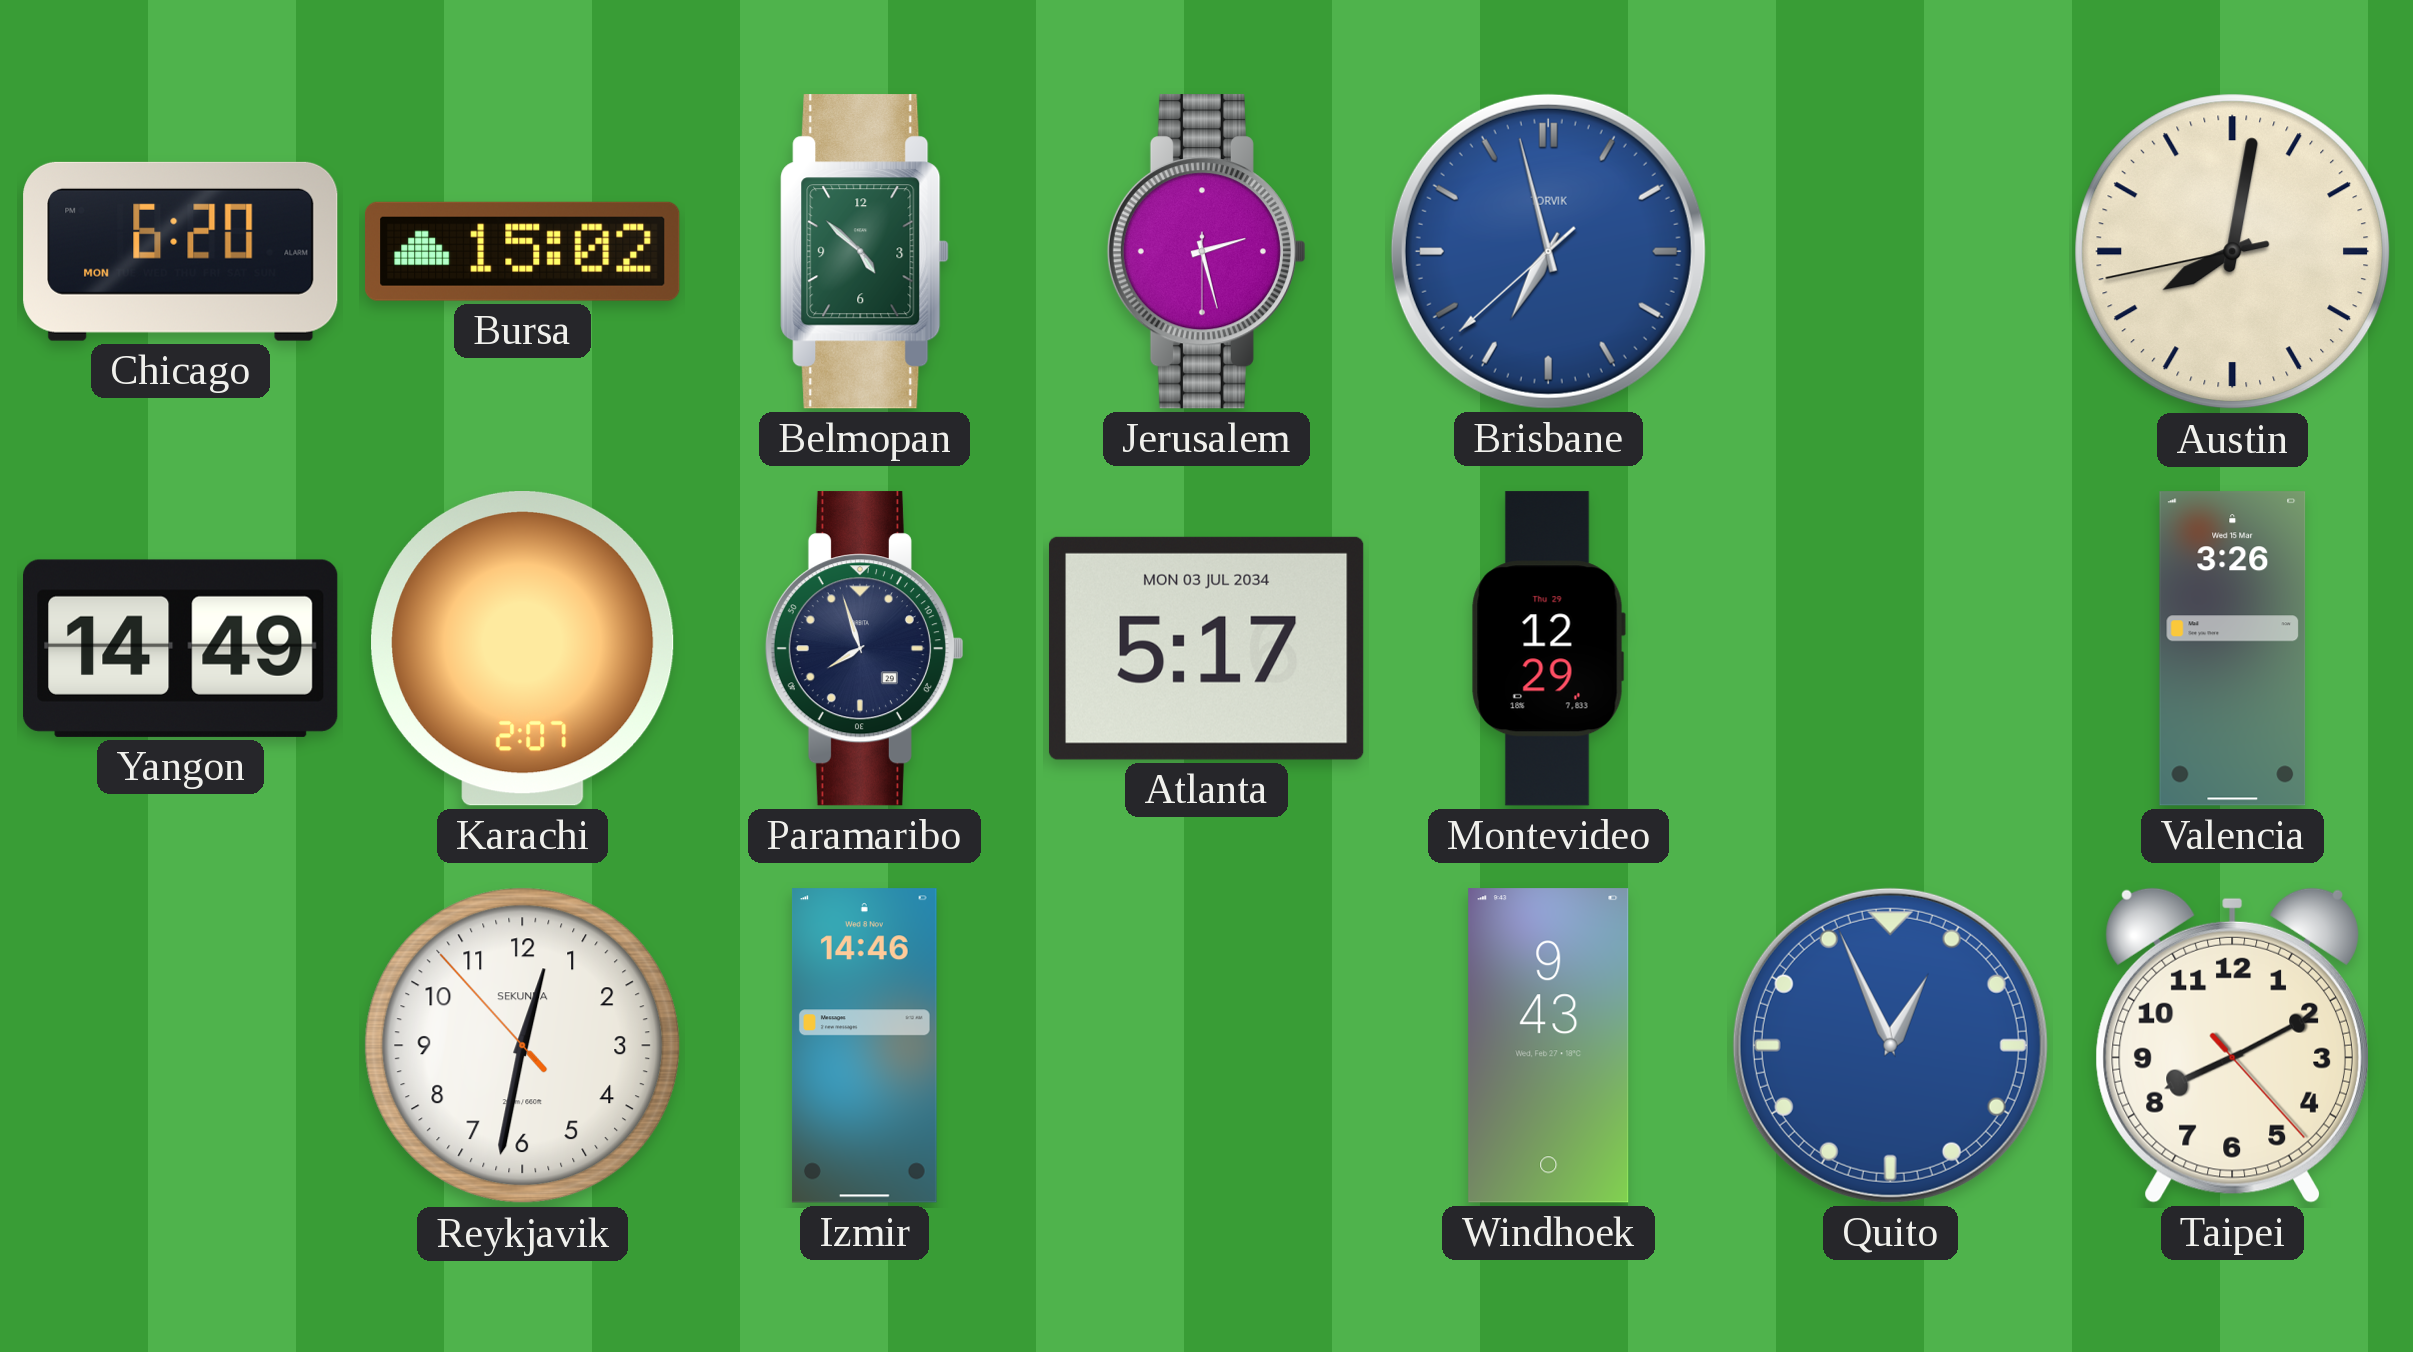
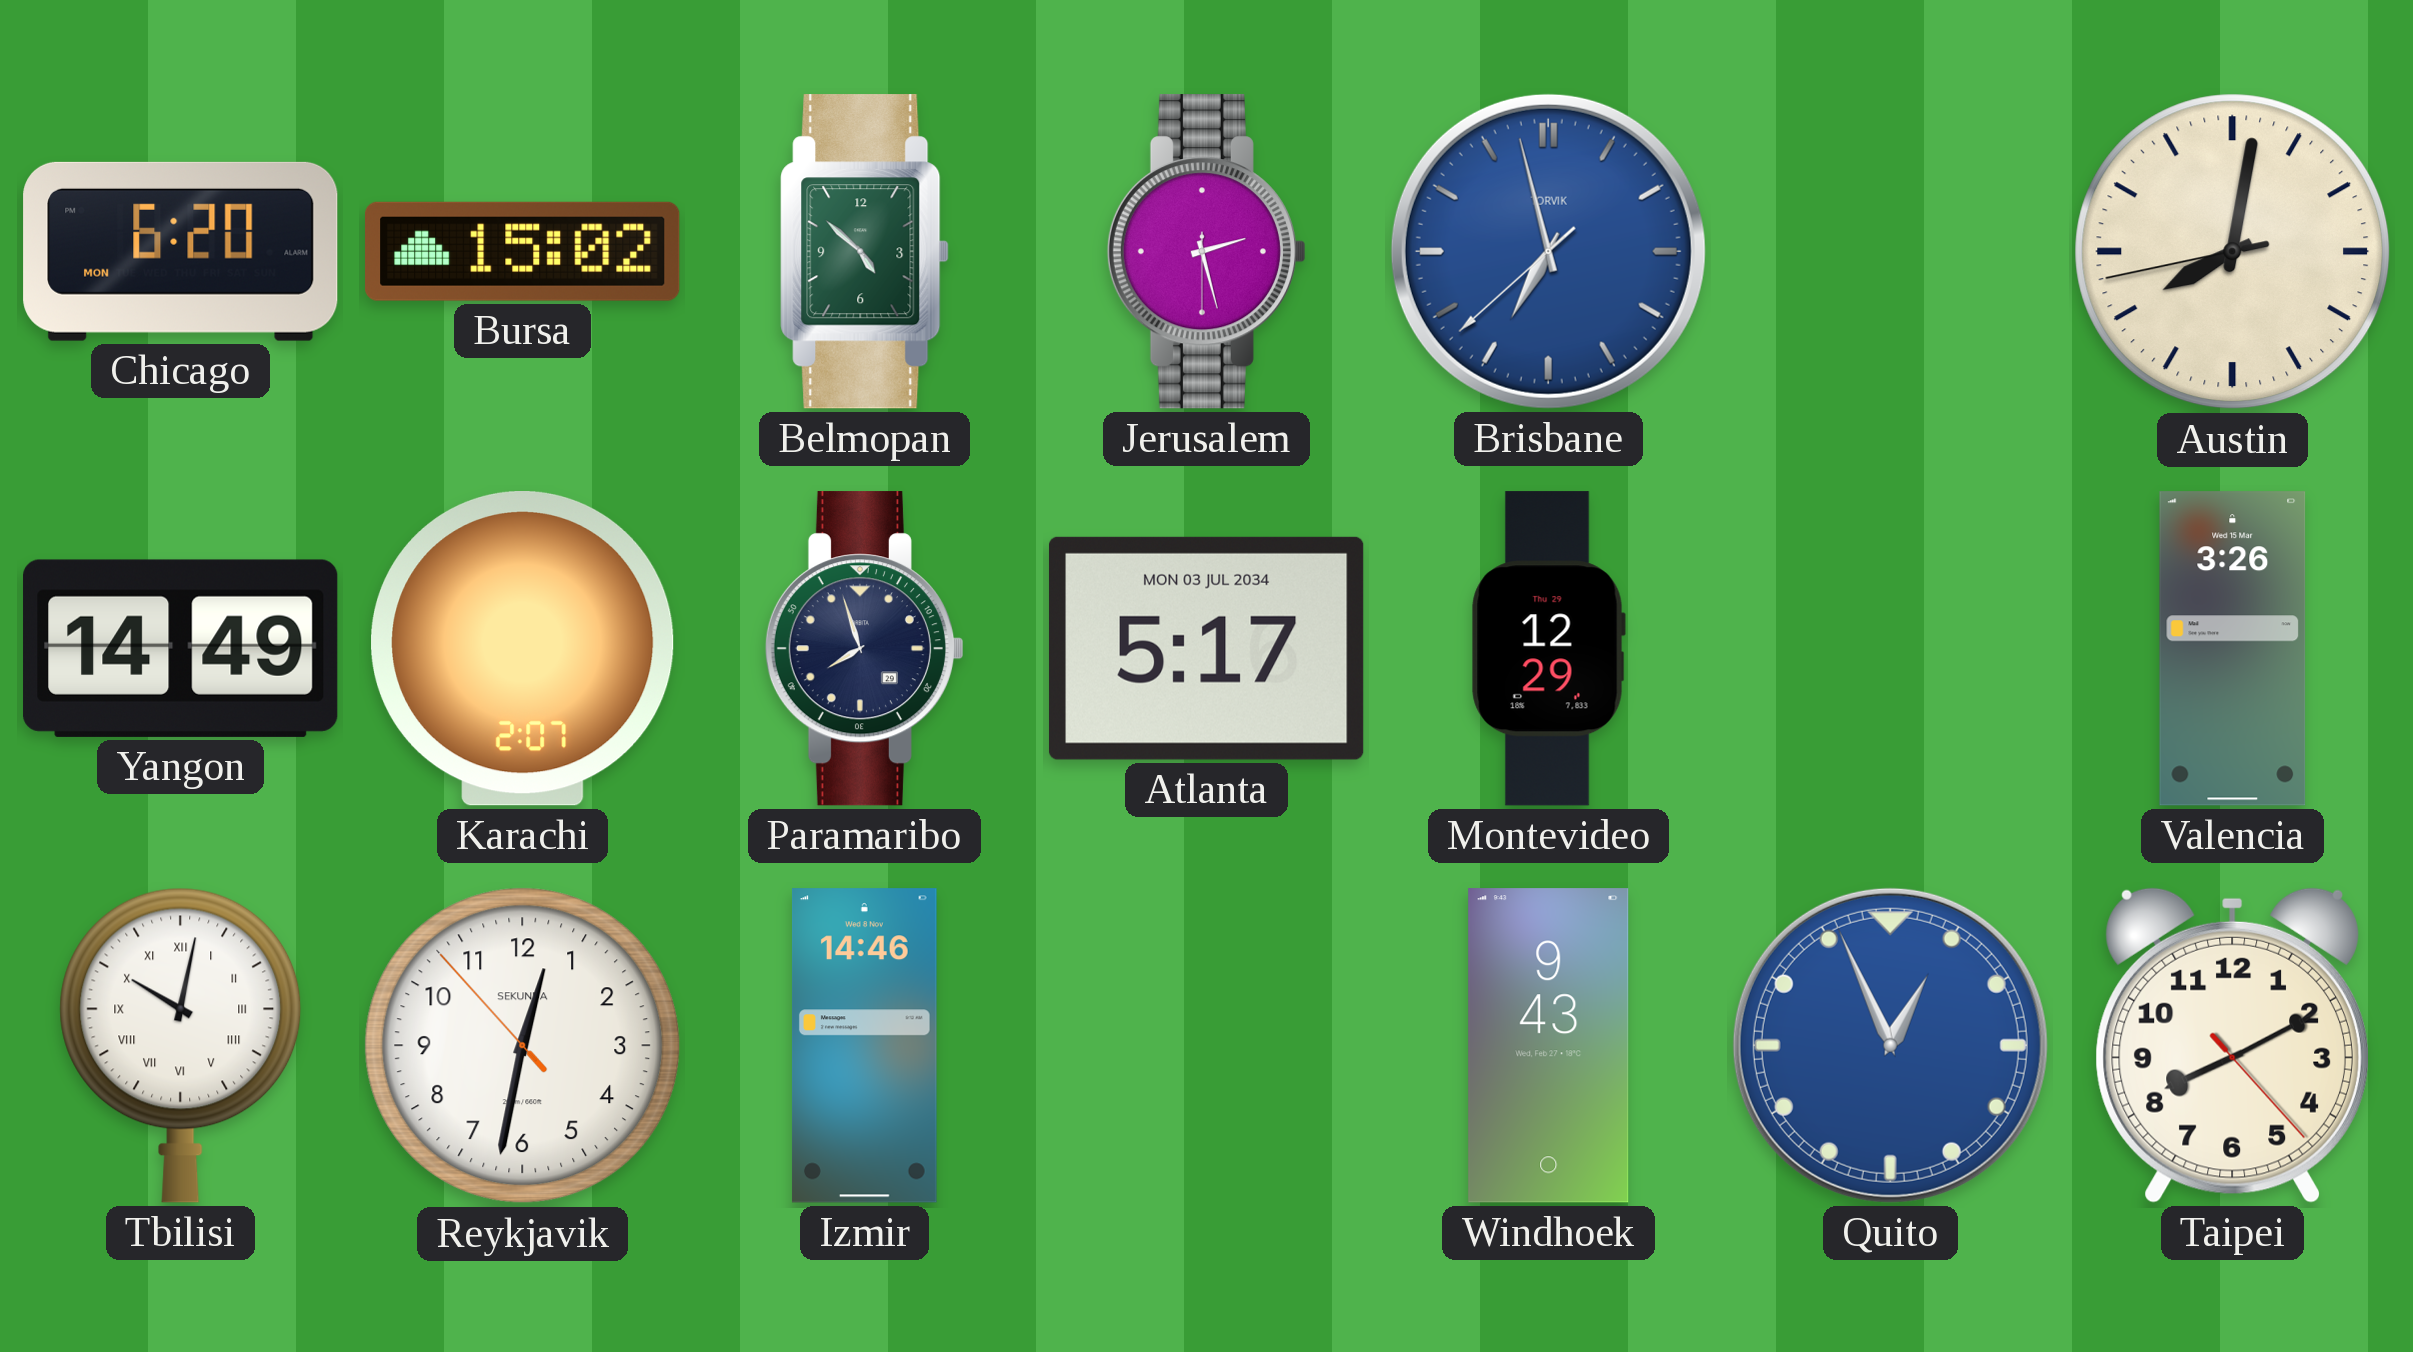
Tbilisi: none -> 10:02 (181, 1045)
